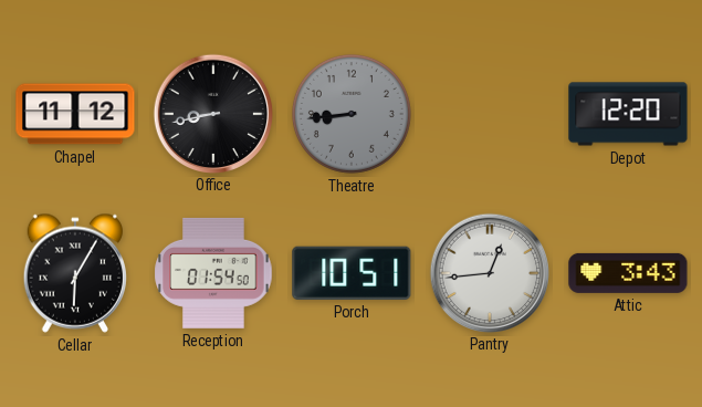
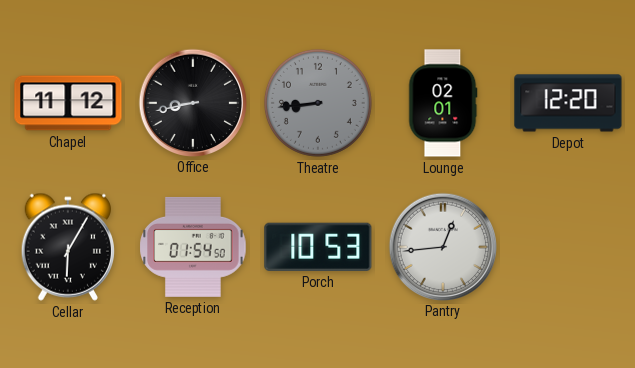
Lounge: none -> 02:01 (443, 103)
Porch: 10:51 -> 10:53 (318, 247)
Attic: 3:43 -> none (628, 273)
